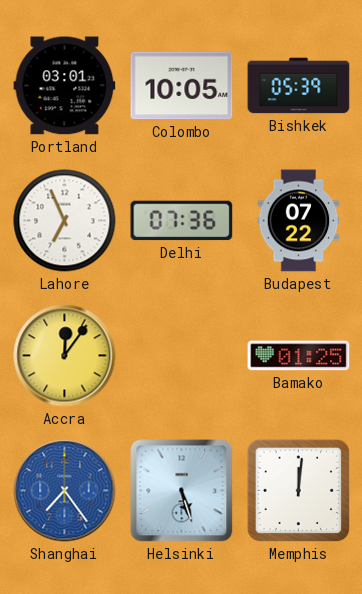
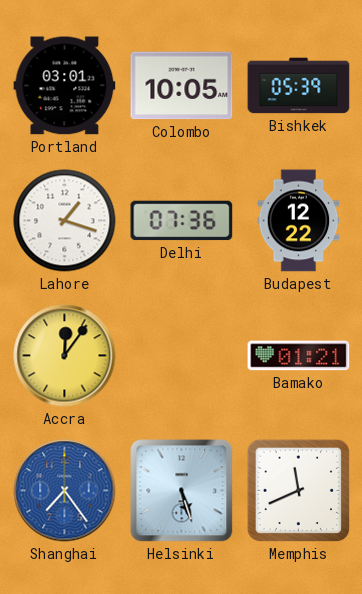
Lahore: 6:56 -> 1:18 (65, 221)
Budapest: 07:22 -> 12:22 (299, 221)
Bamako: 01:25 -> 01:21 (299, 356)
Memphis: 12:01 -> 11:41 (299, 491)
